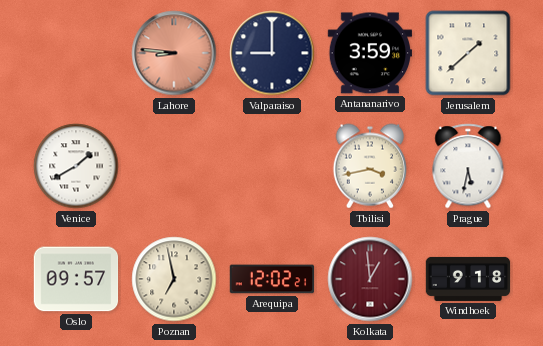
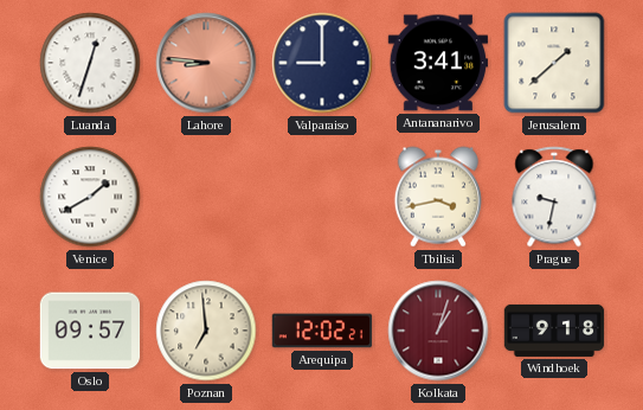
Luanda: none -> 12:33 (90, 63)
Antananarivo: 3:59 -> 3:41 (438, 63)
Prague: 5:32 -> 9:32 (554, 197)
Poznan: 6:58 -> 6:59 (206, 331)
Kolkata: 12:59 -> 1:03 (438, 331)
